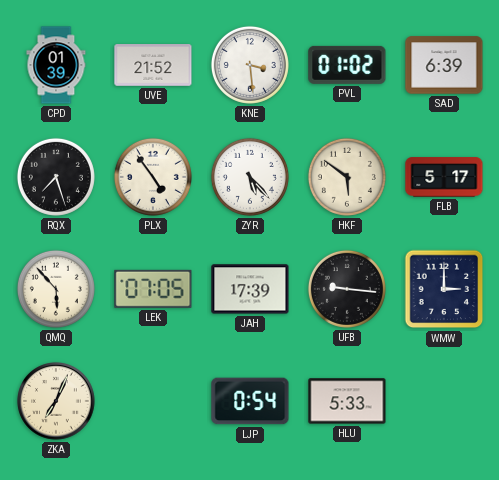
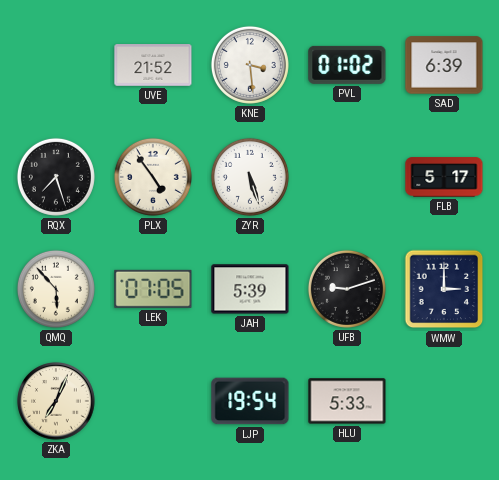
CPD: 01:39 -> none (56, 65)
ZYR: 5:23 -> 5:27 (250, 177)
HKF: 5:51 -> none (347, 177)
JAH: 17:39 -> 5:39 (250, 289)
UFB: 9:16 -> 9:12 (347, 289)
LJP: 0:54 -> 19:54 (250, 401)
